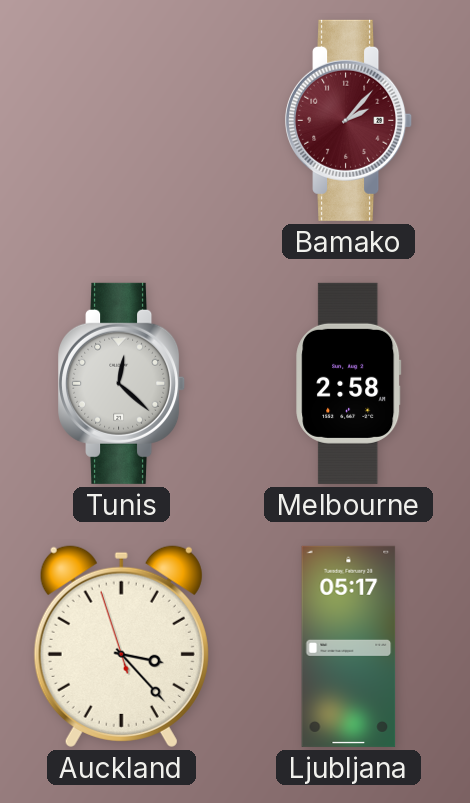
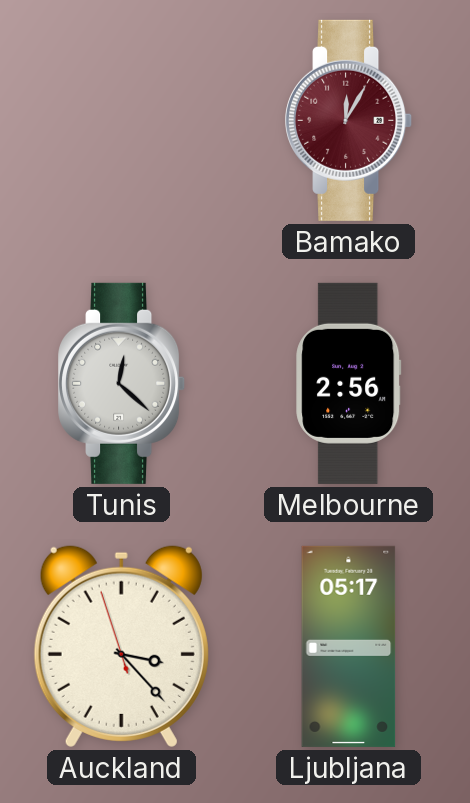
Bamako: 2:07 -> 12:05 (349, 120)
Melbourne: 2:58 -> 2:56 (349, 383)
